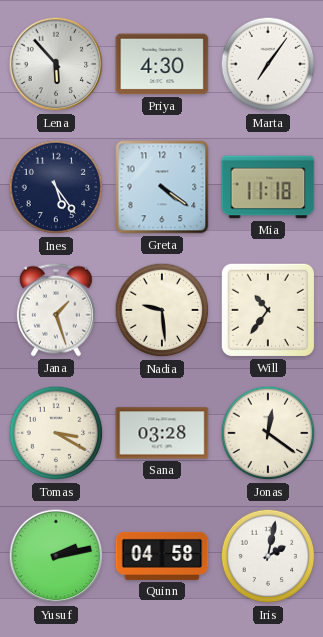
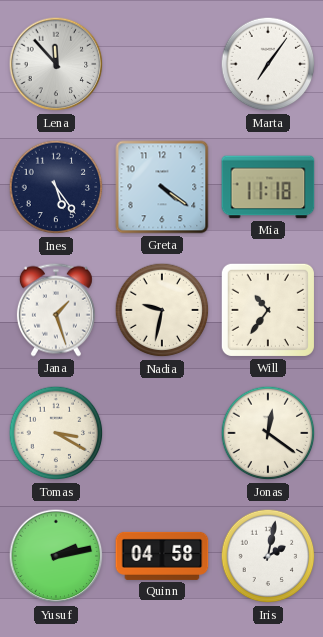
Lena: 5:53 -> 11:53 (56, 64)
Priya: 4:30 -> none (162, 64)
Nadia: 9:29 -> 9:32 (162, 310)
Sana: 03:28 -> none (162, 433)
